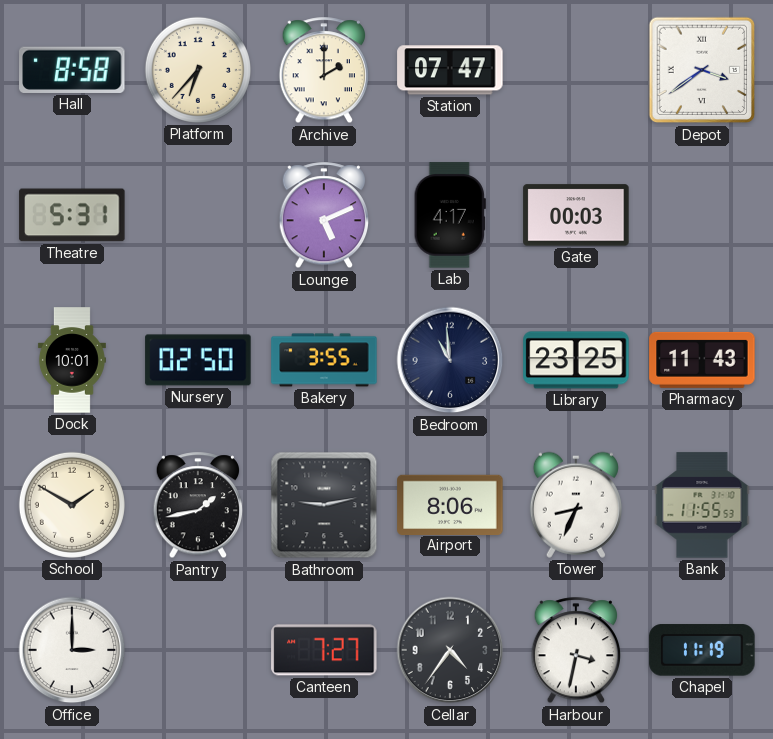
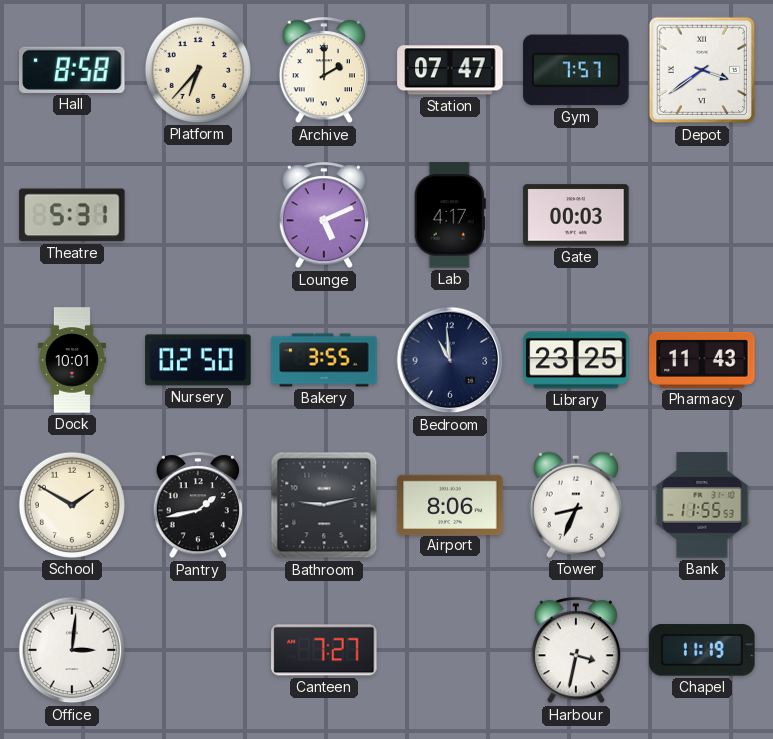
Gym: none -> 7:57 (576, 70)
Office: 3:00 -> 3:01 (72, 650)
Cellar: 4:36 -> none (450, 650)
